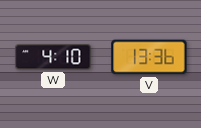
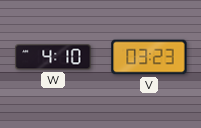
V: 13:36 -> 03:23 (149, 57)
